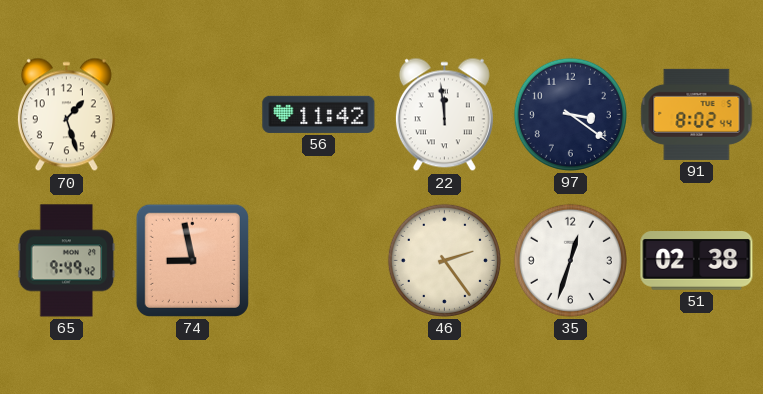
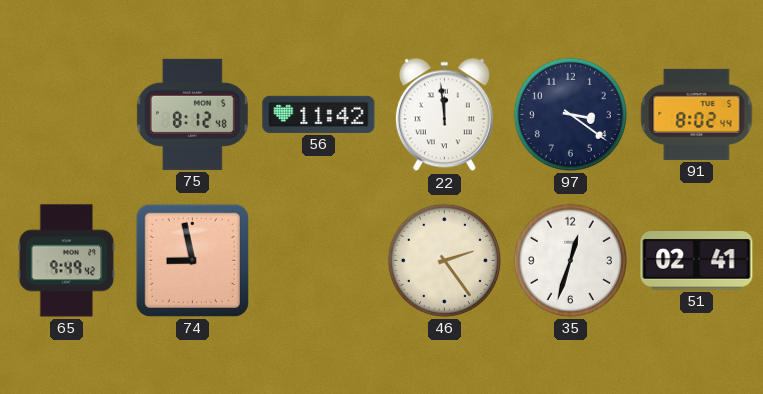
70: 1:27 -> none (66, 115)
75: none -> 8:12 (192, 114)
51: 02:38 -> 02:41 (697, 261)
